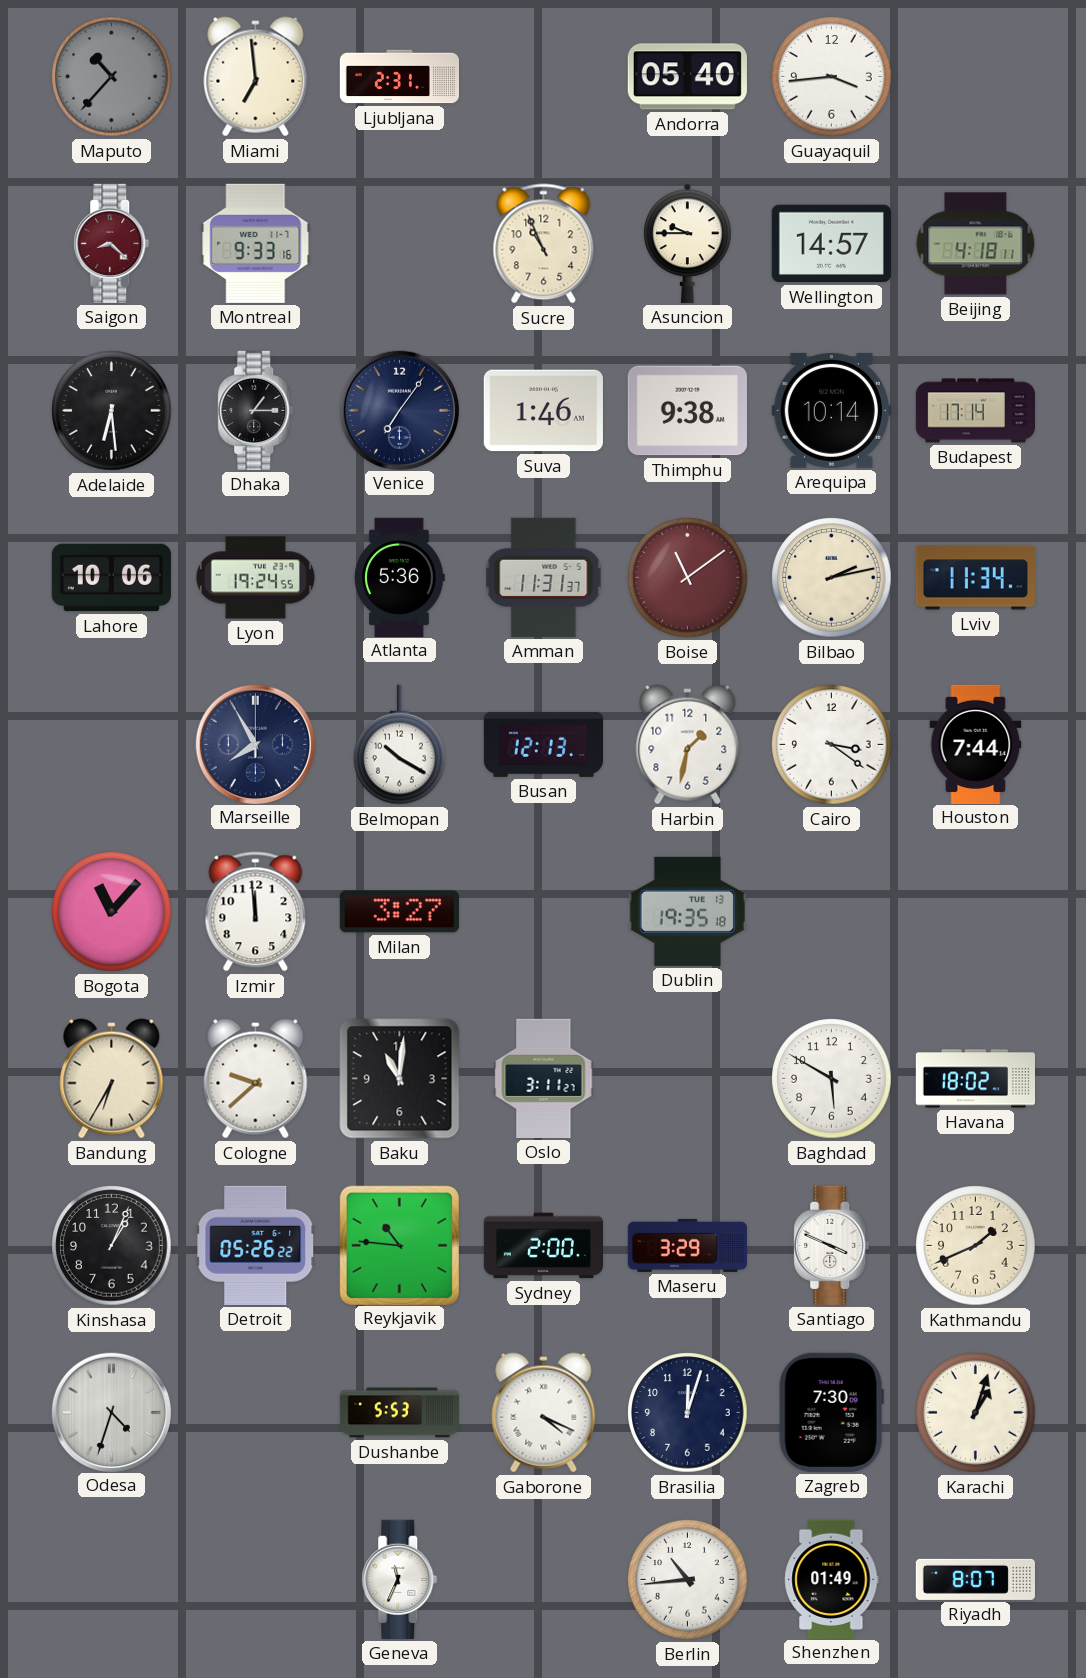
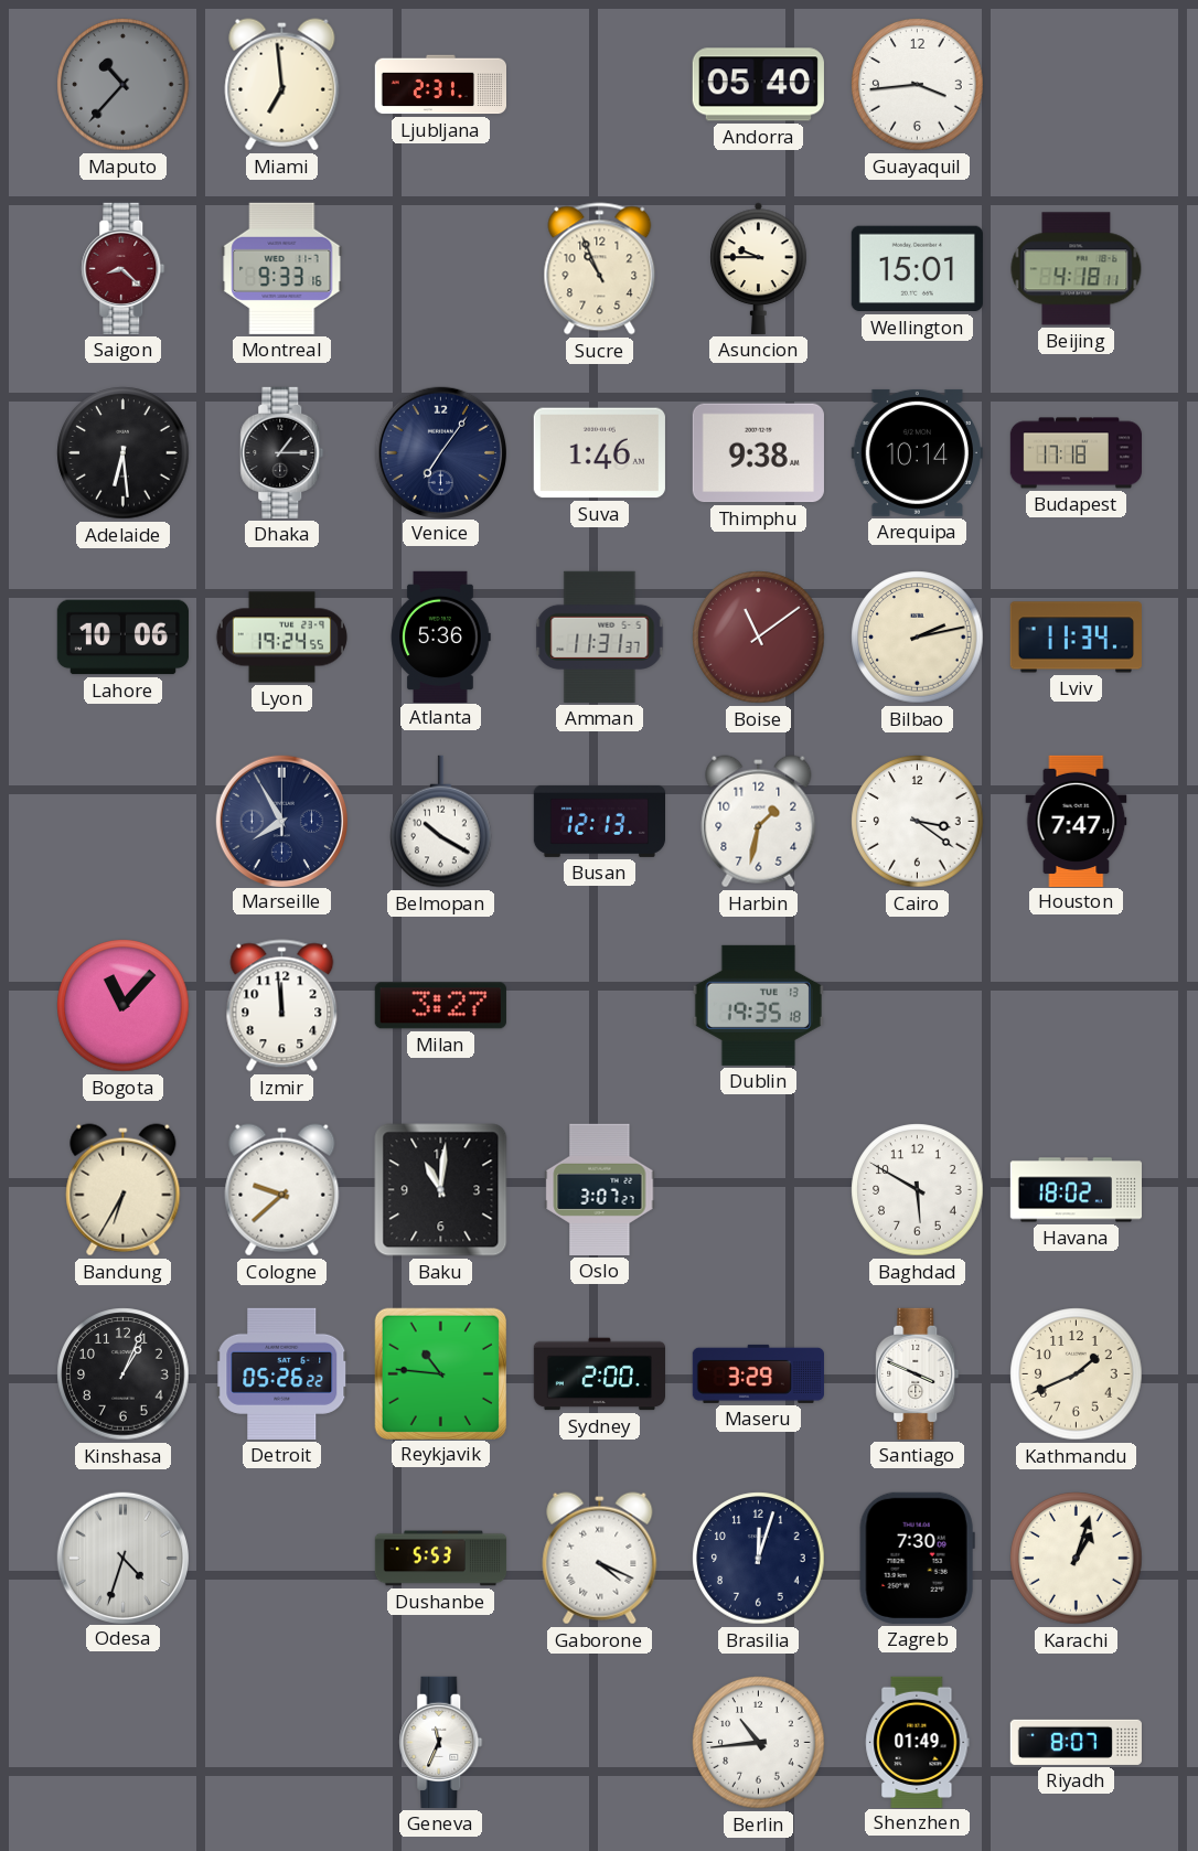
Wellington: 14:57 -> 15:01 (917, 269)
Budapest: 17:14 -> 17:18 (1076, 453)
Houston: 7:44 -> 7:47 (1077, 821)
Oslo: 3:11 -> 3:07 (600, 1189)
